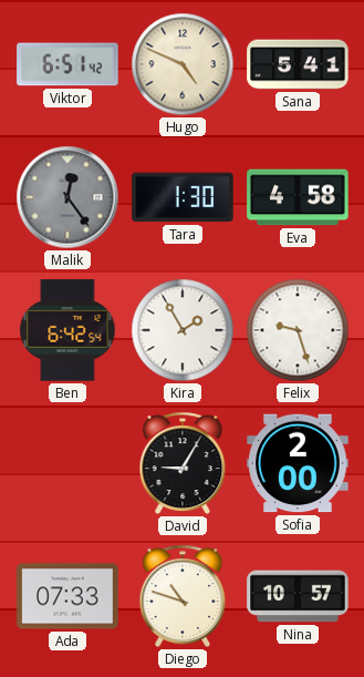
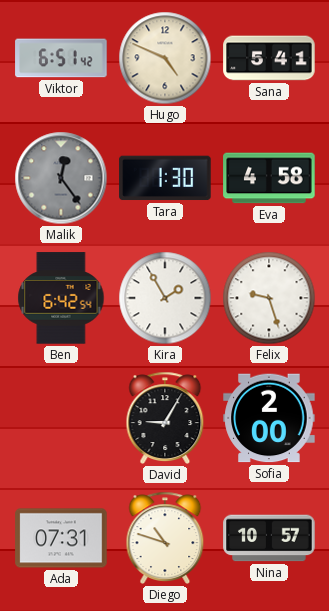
Ada: 07:33 -> 07:31 (61, 538)
